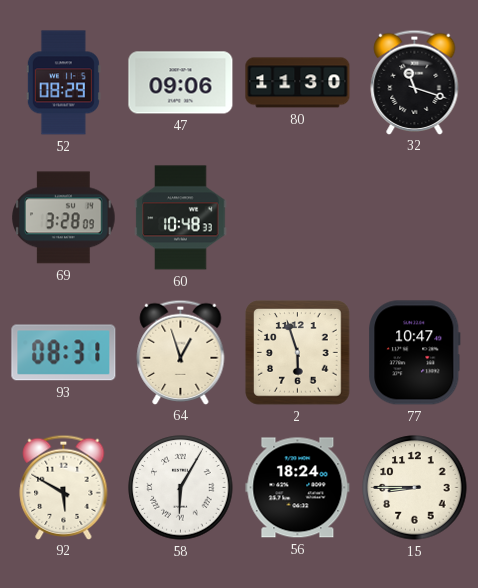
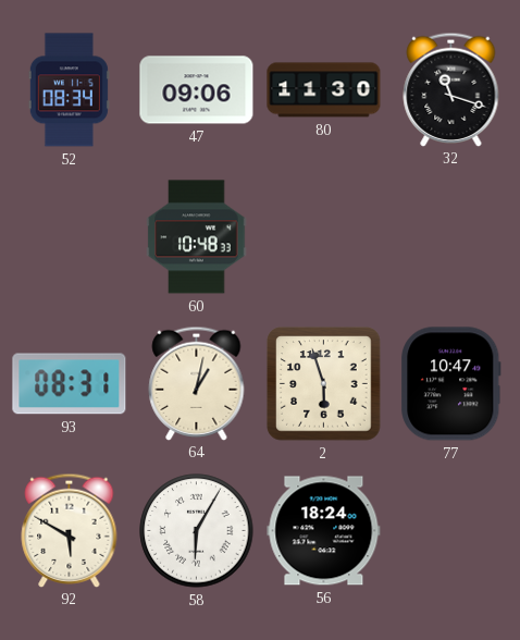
52: 08:29 -> 08:34 (69, 90)
69: 3:28 -> none (64, 218)
64: 12:57 -> 1:02 (197, 383)
15: 8:45 -> none (415, 488)
